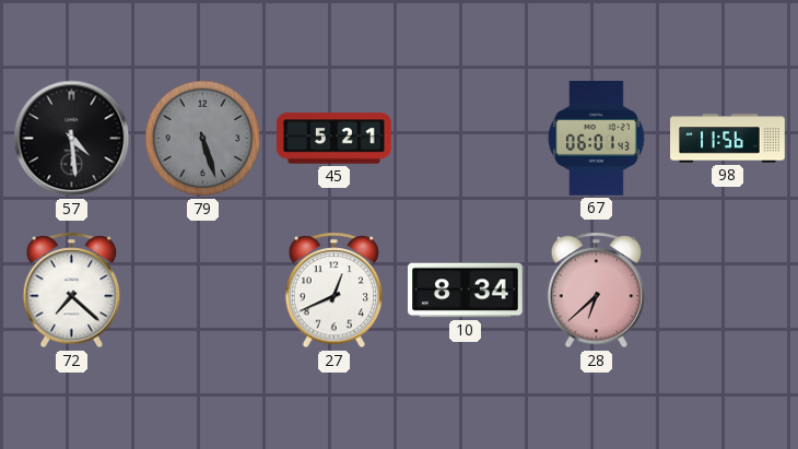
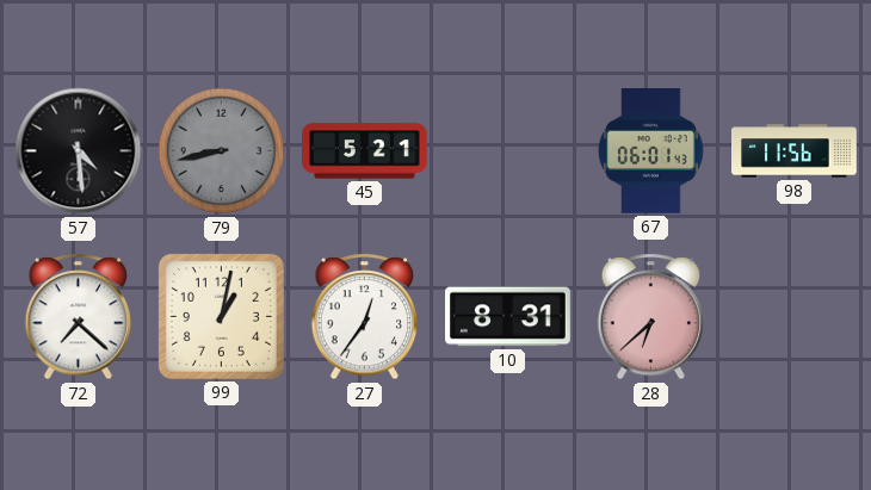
79: 5:27 -> 8:43 (222, 151)
99: none -> 1:02 (221, 316)
27: 12:41 -> 12:36 (365, 317)
10: 8:34 -> 8:31 (508, 317)
